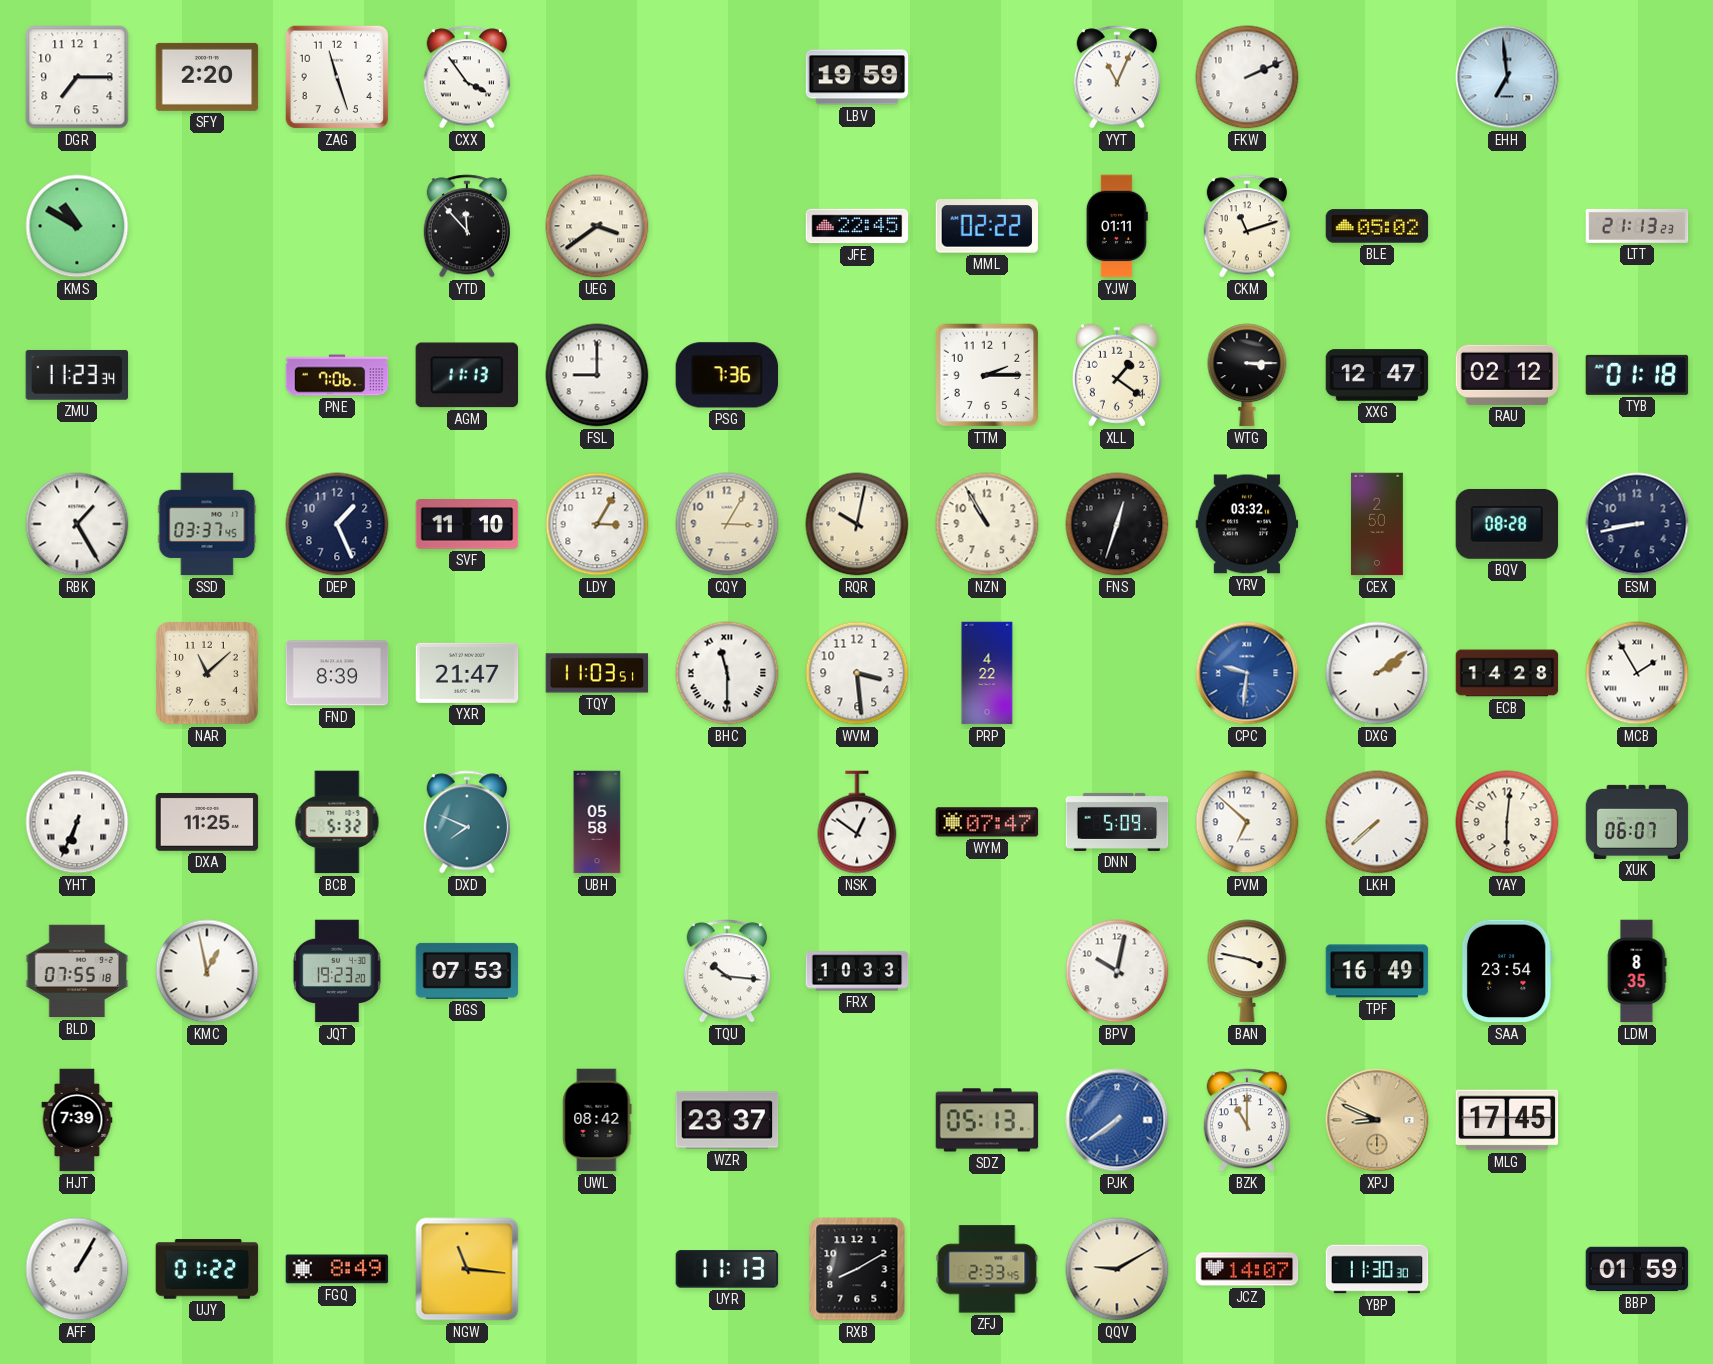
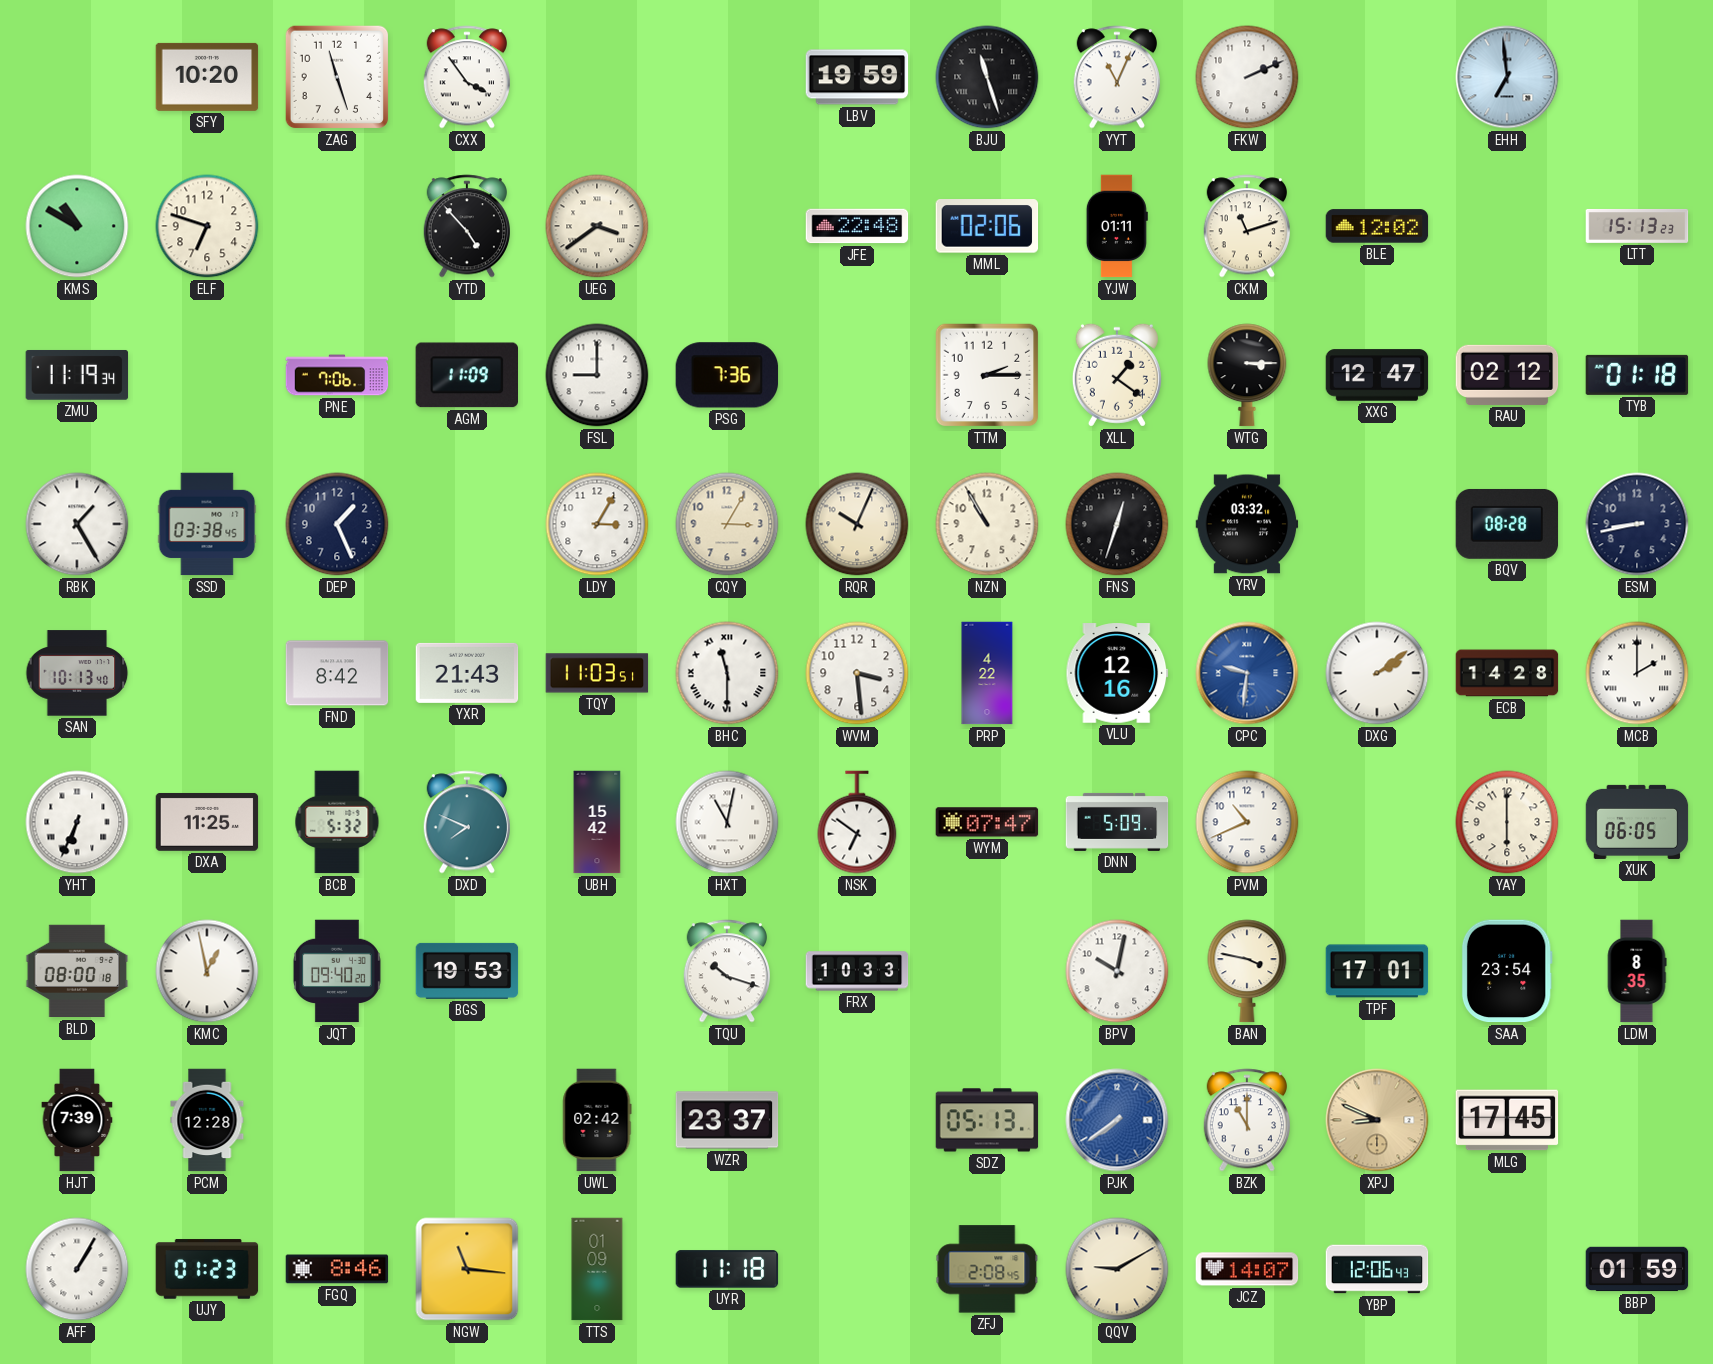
DGR: 7:15 -> none (77, 77)
SFY: 2:20 -> 10:20 (207, 77)
BJU: none -> 11:27 (987, 77)
ELF: none -> 6:48 (207, 226)
YTD: 11:53 -> 4:53 (466, 226)
JFE: 22:45 -> 22:48 (857, 226)
MML: 02:22 -> 02:06 (987, 226)
BLE: 05:02 -> 12:02 (1377, 226)
LTT: 21:13 -> 15:13 (1637, 226)
ZMU: 11:23 -> 11:19 (77, 375)
AGM: 11:13 -> 11:09 (466, 375)
SSD: 03:37 -> 03:38 (207, 524)
SVF: 11:10 -> none (467, 524)
RQR: 10:02 -> 10:04 (857, 524)
CEX: 2:50 -> none (1377, 524)
SAN: none -> 10:13 (77, 673)
NAR: 11:08 -> none (208, 674)
FND: 8:39 -> 8:42 (337, 673)
YXR: 21:47 -> 21:43 (467, 673)
VLU: none -> 12:16 (1117, 673)
MCB: 1:55 -> 2:00 (1637, 673)
UBH: 05:58 -> 15:42 (597, 822)
HXT: none -> 11:02 (727, 822)
NSK: 12:51 -> 6:51 (857, 822)
PVM: 6:52 -> 10:41 (1247, 822)
LKH: 7:38 -> none (1377, 822)
YAY: 6:01 -> 6:00 (1507, 822)
XUK: 06:07 -> 06:05 (1637, 822)
BLD: 07:55 -> 08:00 (77, 971)
JQT: 19:23 -> 09:40 (337, 971)
BGS: 07:53 -> 19:53 (467, 971)
TQU: 10:16 -> 10:18 (726, 971)
TPF: 16:49 -> 17:01 (1377, 971)
PCM: none -> 12:28 (207, 1120)
UWL: 08:42 -> 02:42 (597, 1120)
UJY: 01:22 -> 01:23 (207, 1269)
FGQ: 8:49 -> 8:46 (337, 1269)
TTS: none -> 01:09 (597, 1269)
UYR: 11:13 -> 11:18 (727, 1269)
RXB: 8:10 -> none (857, 1269)
ZFJ: 2:33 -> 2:08 (987, 1269)
YBP: 11:30 -> 12:06 (1377, 1269)
